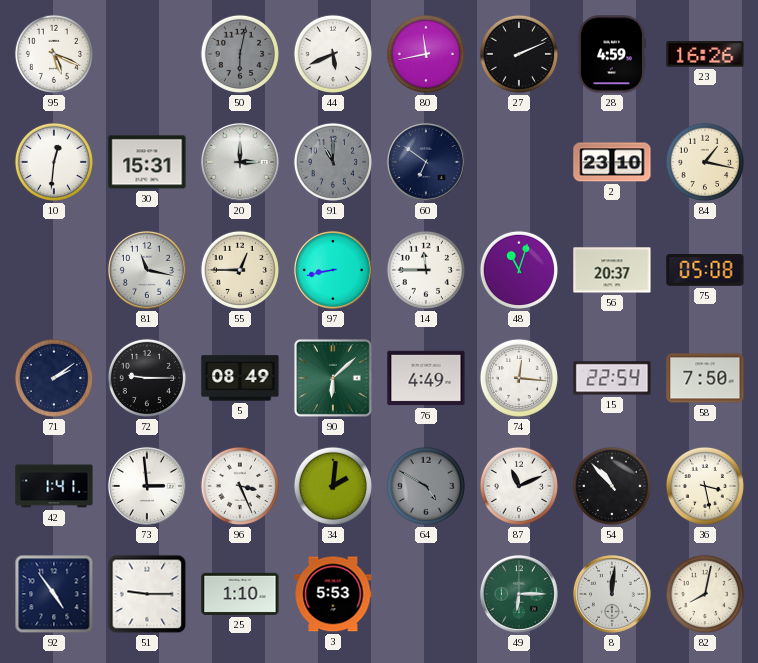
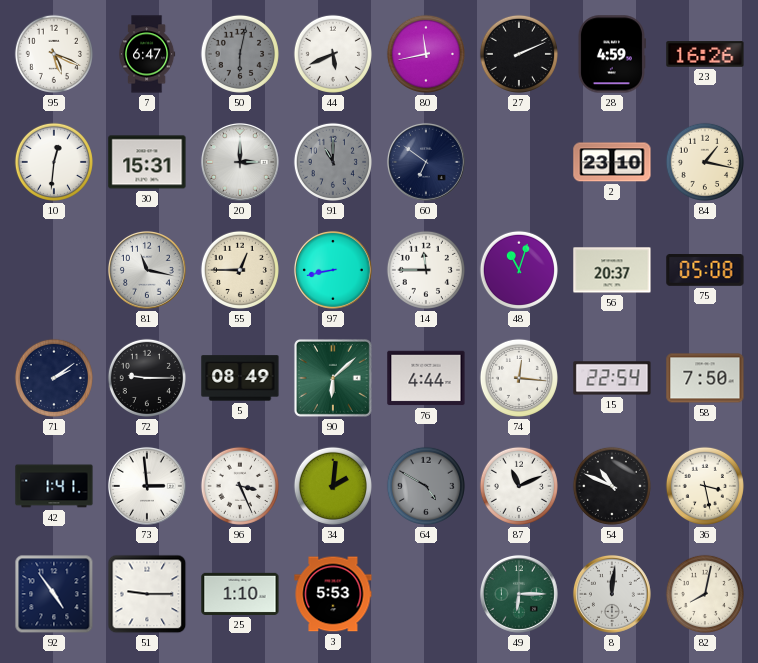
7: none -> 6:47 (148, 54)
76: 4:49 -> 4:44 (426, 378)
54: 10:53 -> 10:49 (612, 486)
